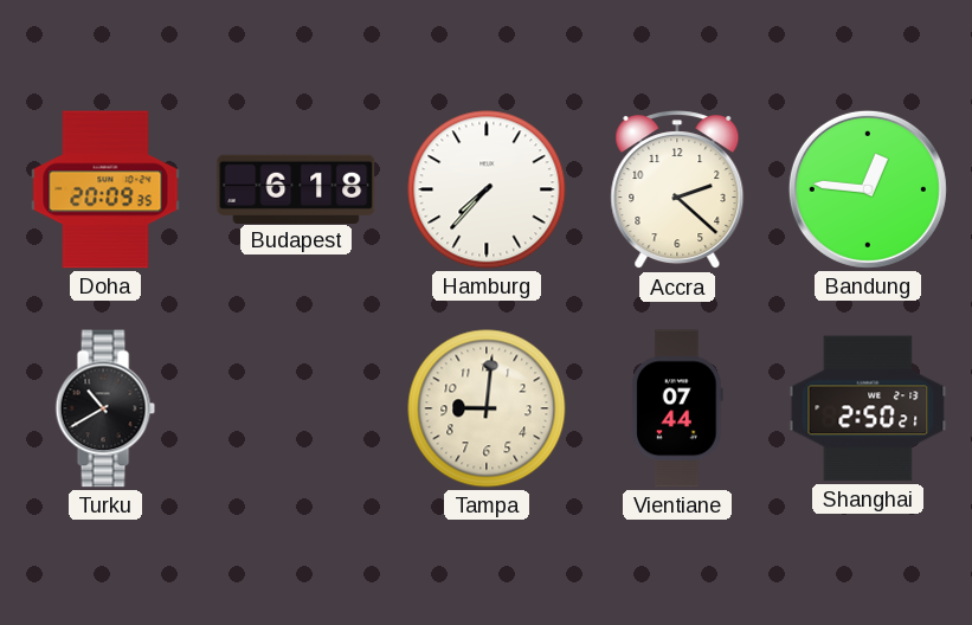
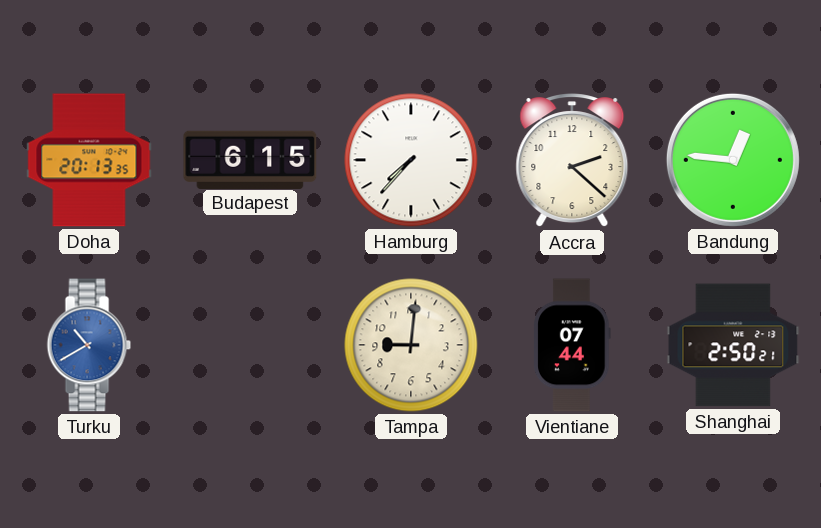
Doha: 20:09 -> 20:13 (89, 160)
Budapest: 6:18 -> 6:15 (250, 159)
Turku dial: black -> blue (89, 345)
